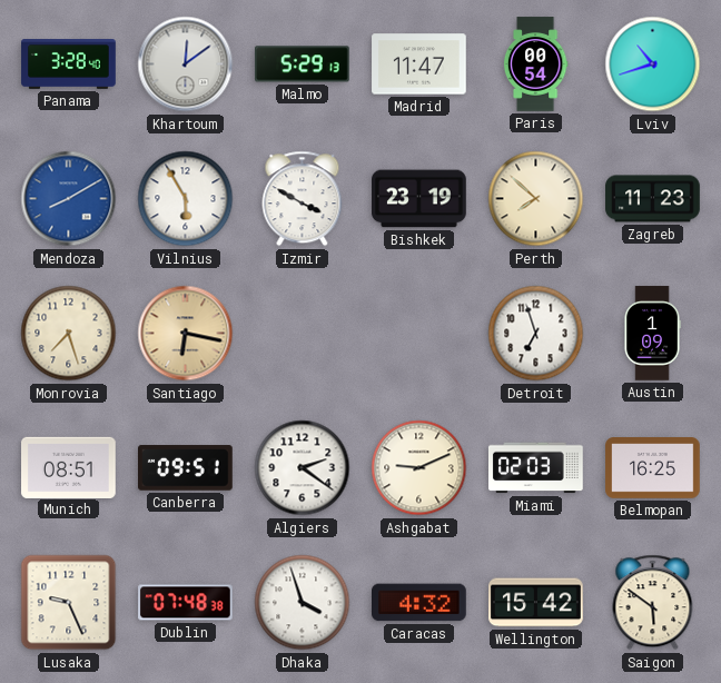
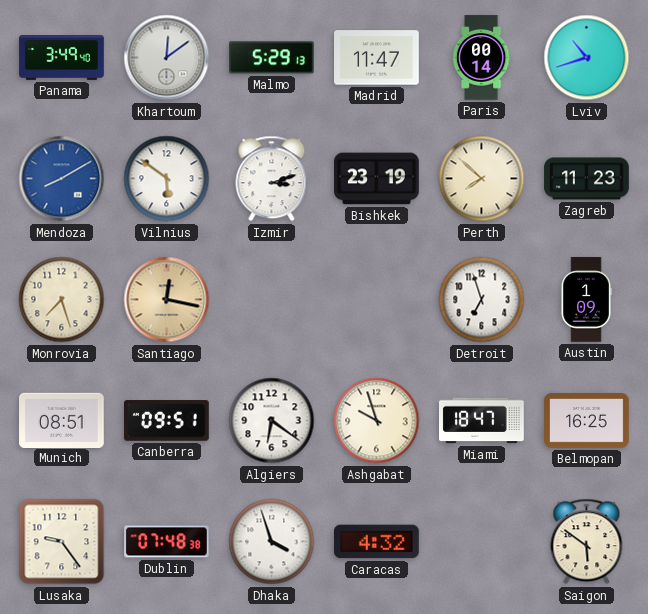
Panama: 3:28 -> 3:49 (62, 58)
Paris: 00:54 -> 00:14 (481, 58)
Vilnius: 5:55 -> 5:51 (167, 179)
Izmir: 3:50 -> 3:12 (272, 179)
Santiago: 6:17 -> 12:17 (167, 300)
Algiers: 2:21 -> 6:21 (272, 421)
Ashgabat: 9:11 -> 9:57 (377, 421)
Miami: 02:03 -> 18:47 (482, 421)
Lusaka: 9:26 -> 9:24 (62, 542)
Wellington: 15:42 -> none (536, 603)
